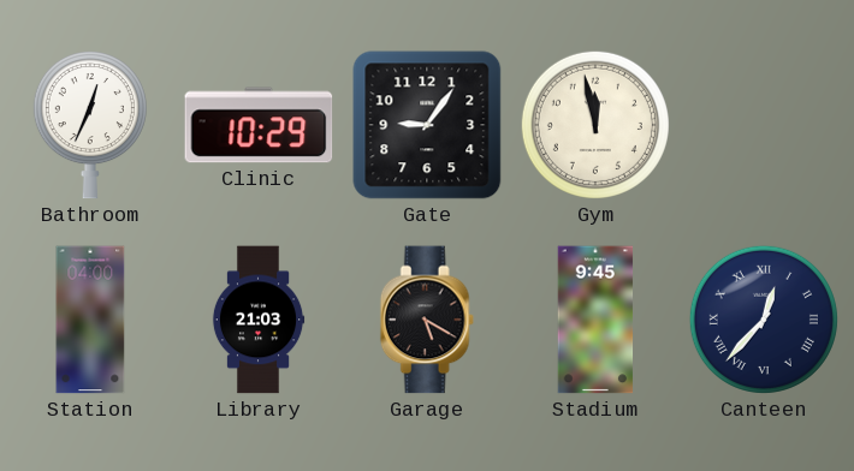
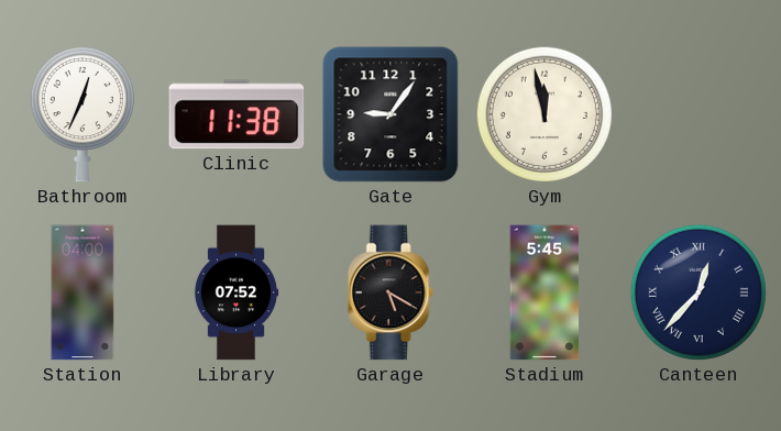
Clinic: 10:29 -> 11:38 (237, 114)
Library: 21:03 -> 07:52 (237, 292)
Stadium: 9:45 -> 5:45 (544, 292)
